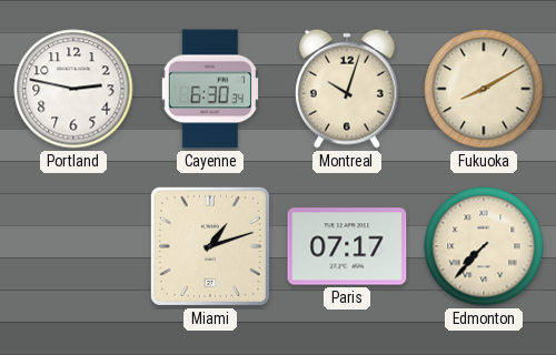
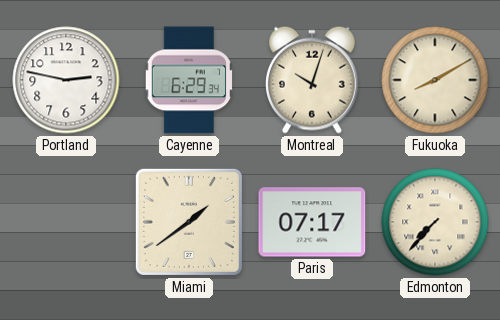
Cayenne: 6:30 -> 6:29 (189, 80)
Miami: 1:12 -> 1:39 (189, 222)
